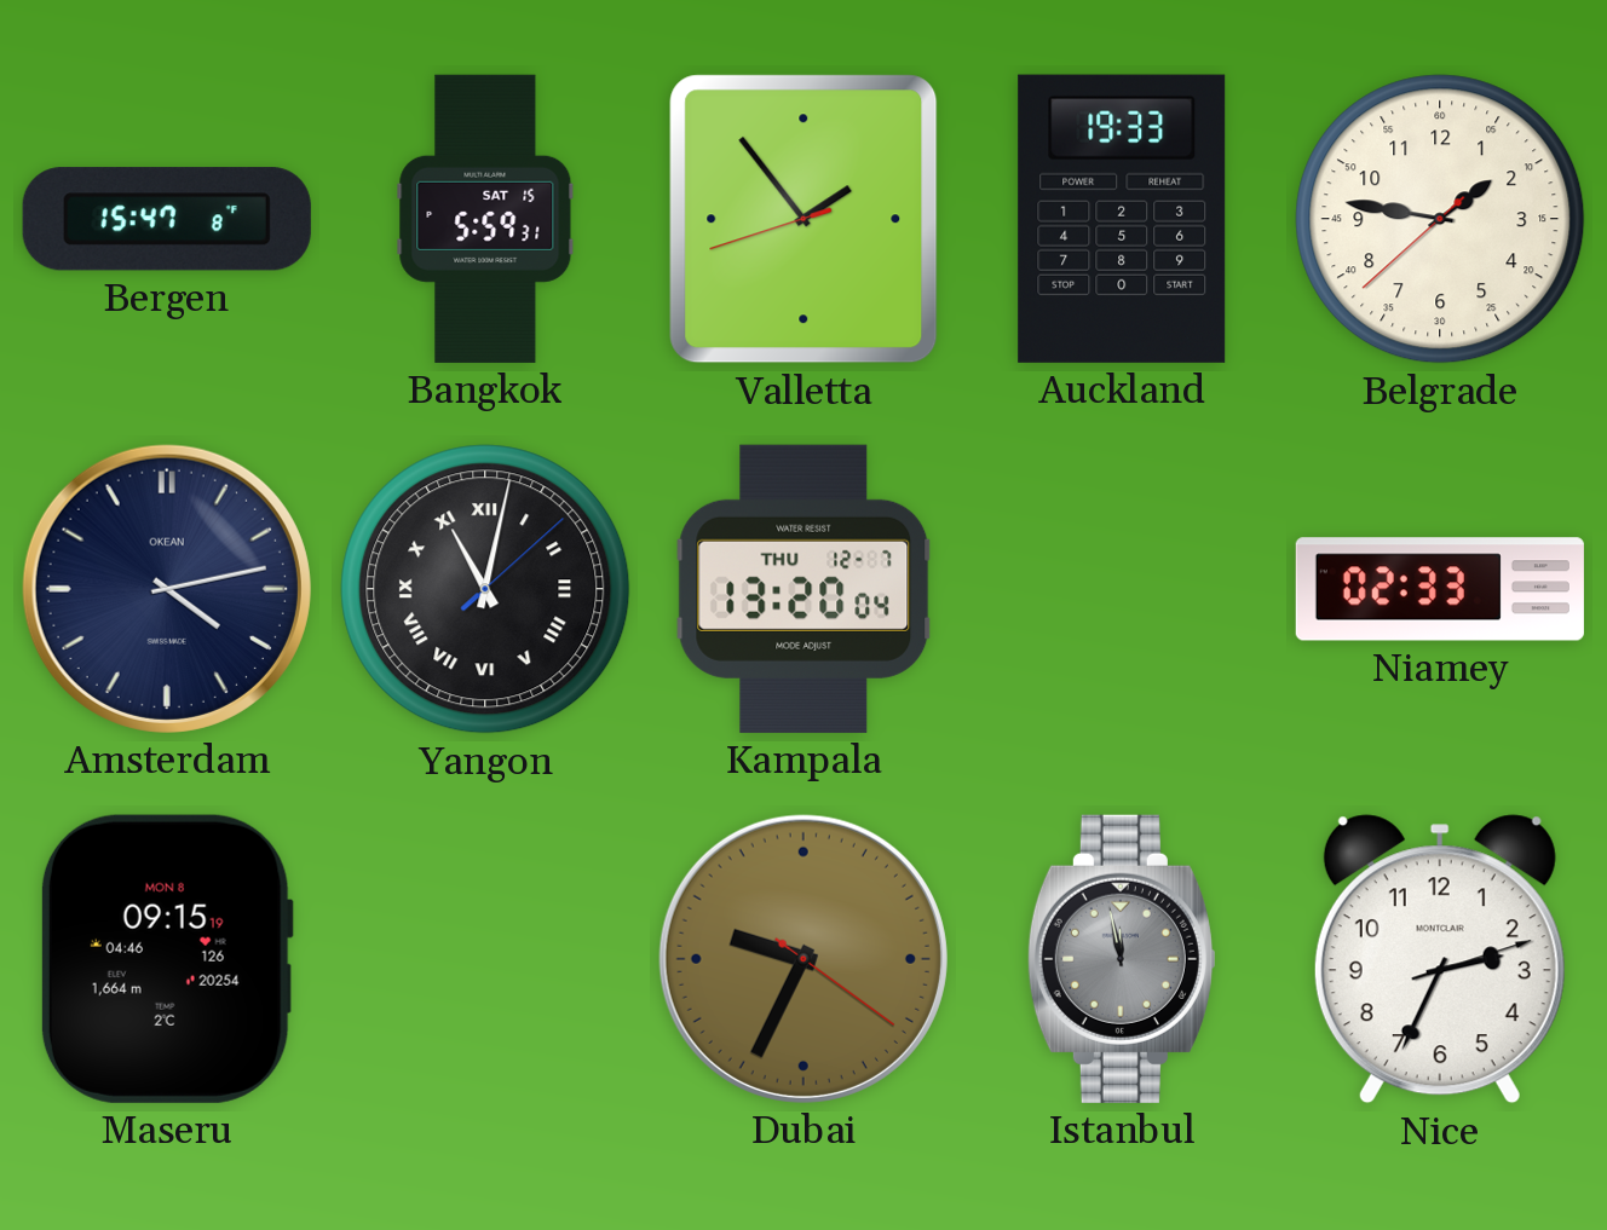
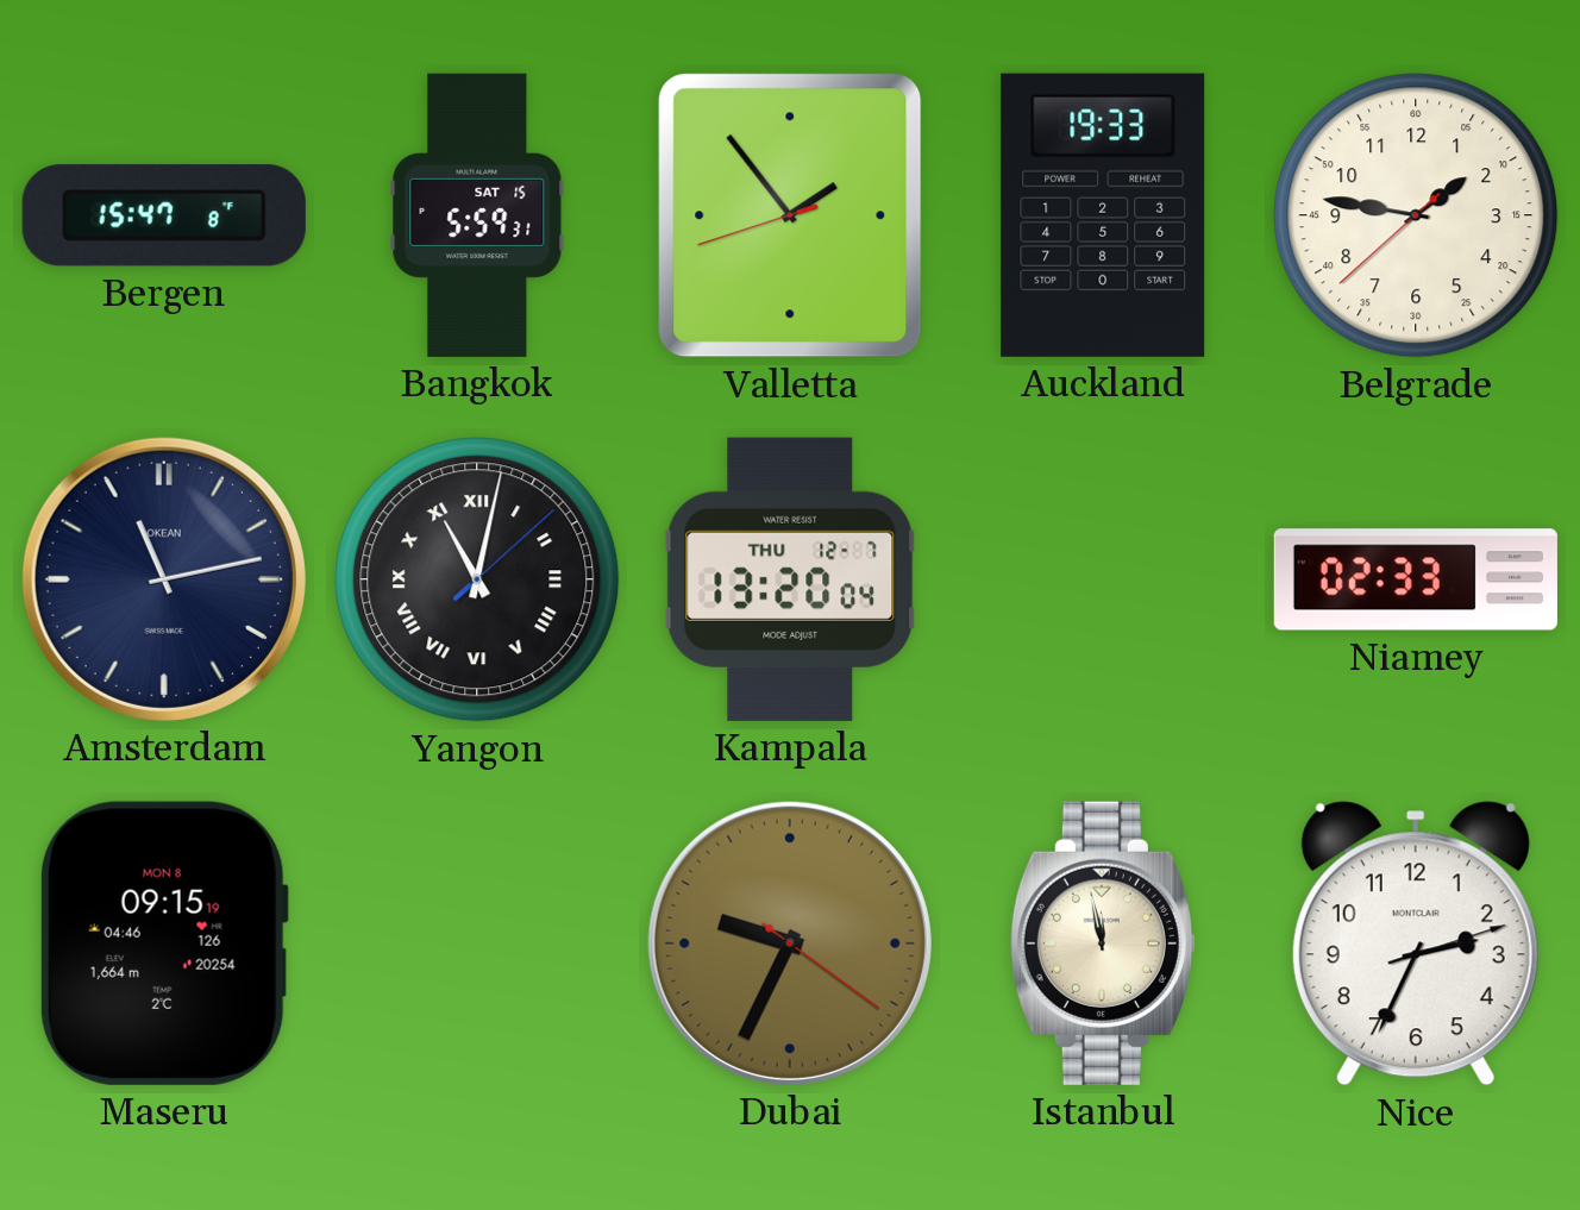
Amsterdam: 4:13 -> 11:13 (164, 579)
Istanbul dial: grey -> cream (1103, 943)
